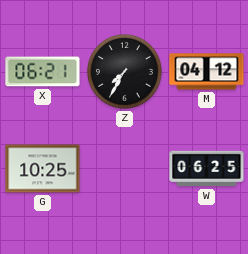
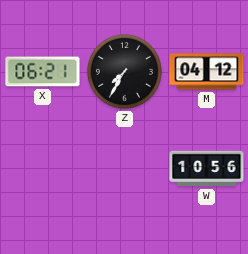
G: 10:25 -> none (43, 169)
W: 06:25 -> 10:56 (207, 169)
